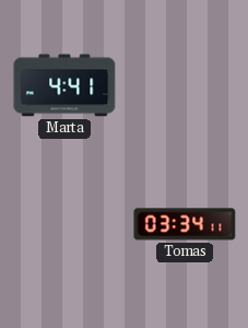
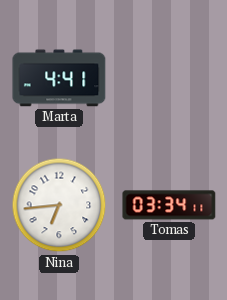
Nina: none -> 6:44 (59, 205)
